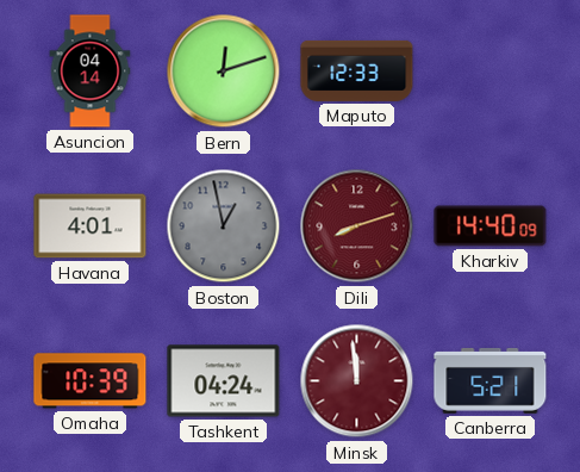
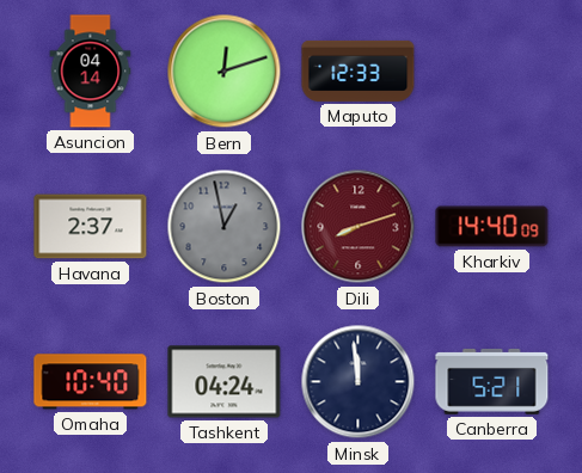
Havana: 4:01 -> 2:37 (91, 227)
Omaha: 10:39 -> 10:40 (91, 382)
Minsk dial: burgundy -> navy (359, 382)
